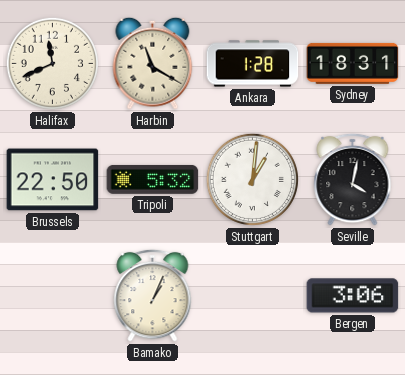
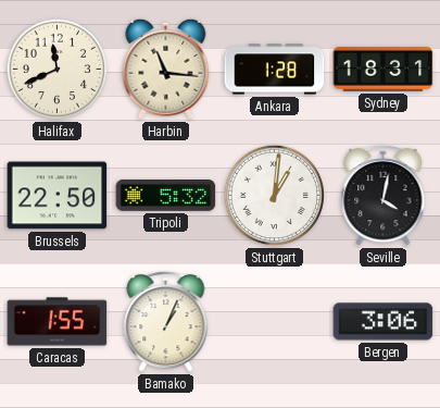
Harbin: 11:20 -> 11:16 (166, 69)
Caracas: none -> 1:55 (58, 322)
